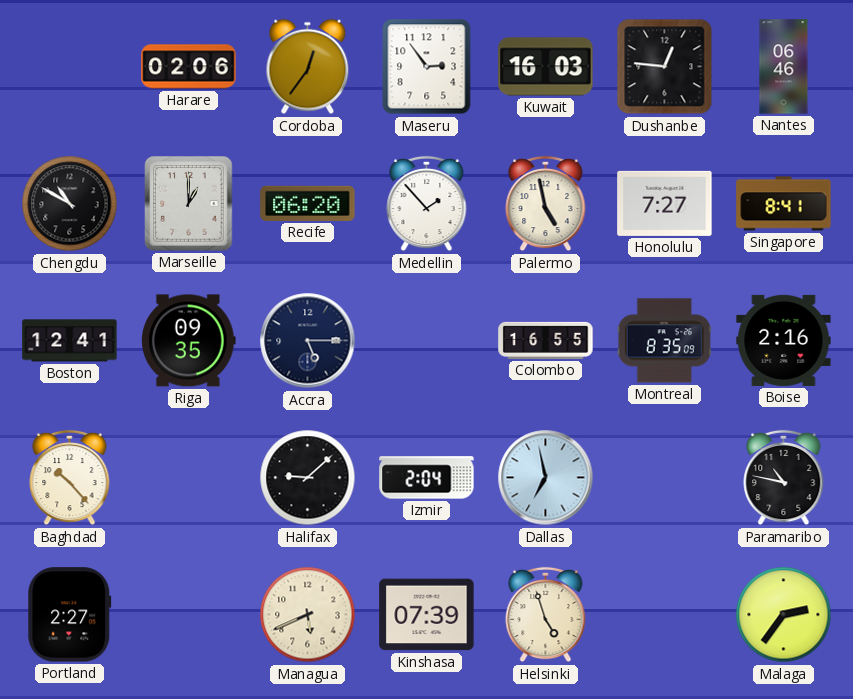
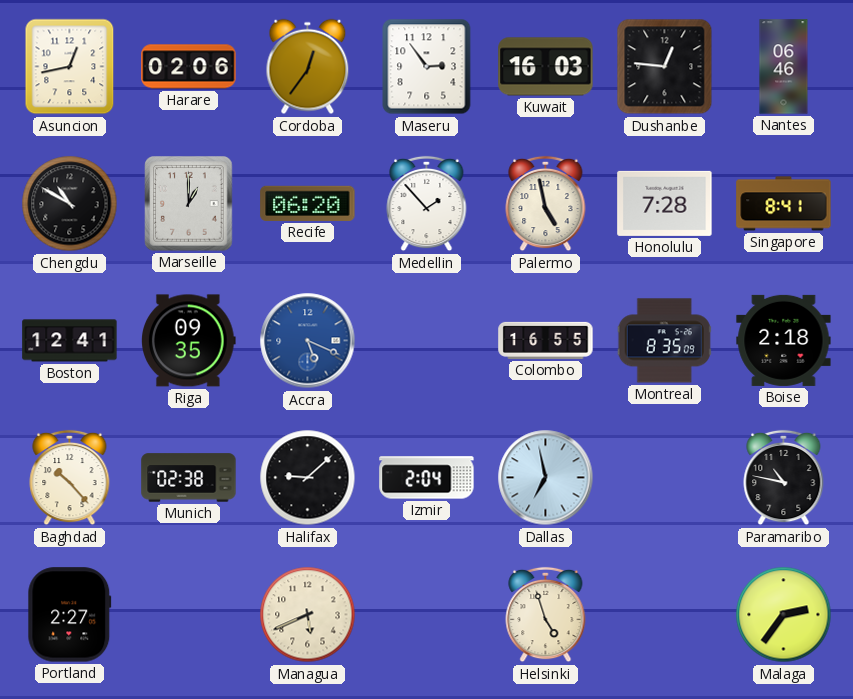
Asuncion: none -> 12:43 (70, 67)
Honolulu: 7:27 -> 7:28 (665, 203)
Accra: 5:15 -> 5:19 (308, 341)
Accra dial: navy -> blue (308, 341)
Boise: 2:16 -> 2:18 (784, 340)
Munich: none -> 02:38 (189, 478)
Kinshasa: 07:39 -> none (427, 615)
